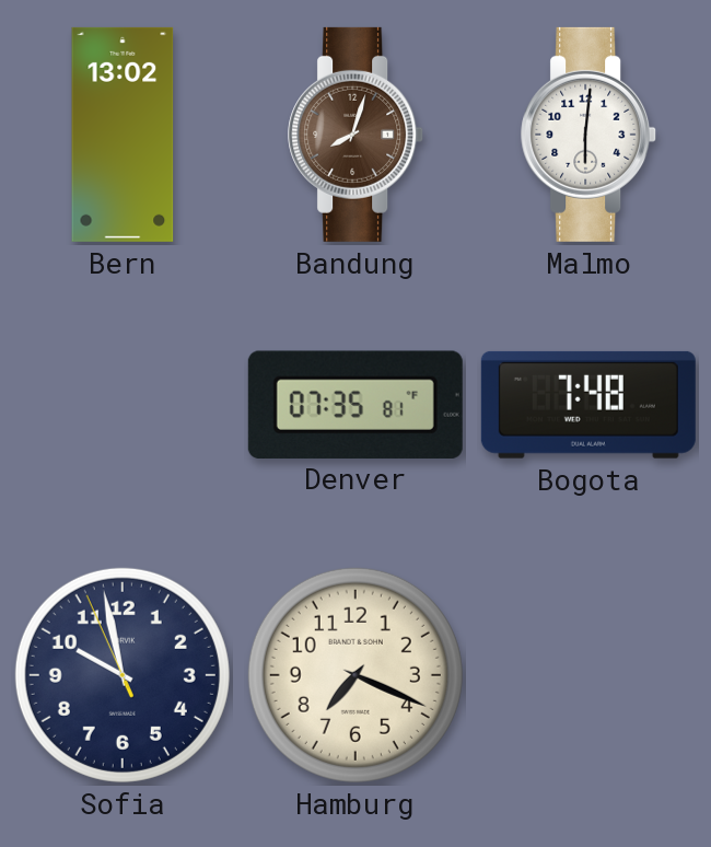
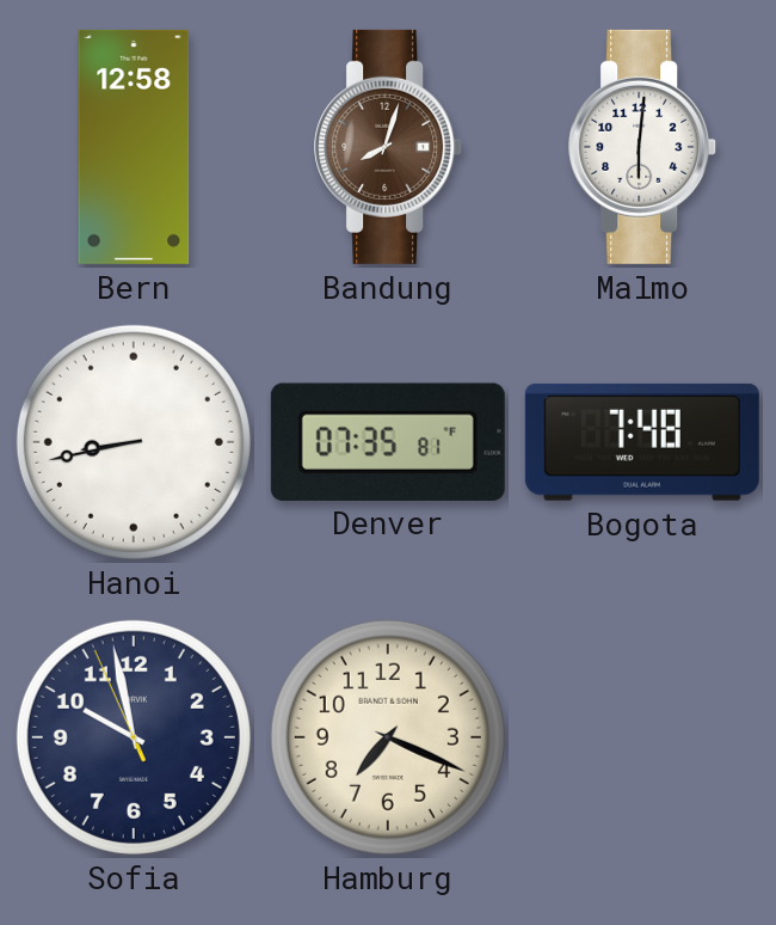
Bern: 13:02 -> 12:58 (134, 147)
Hanoi: none -> 8:43 (134, 442)
